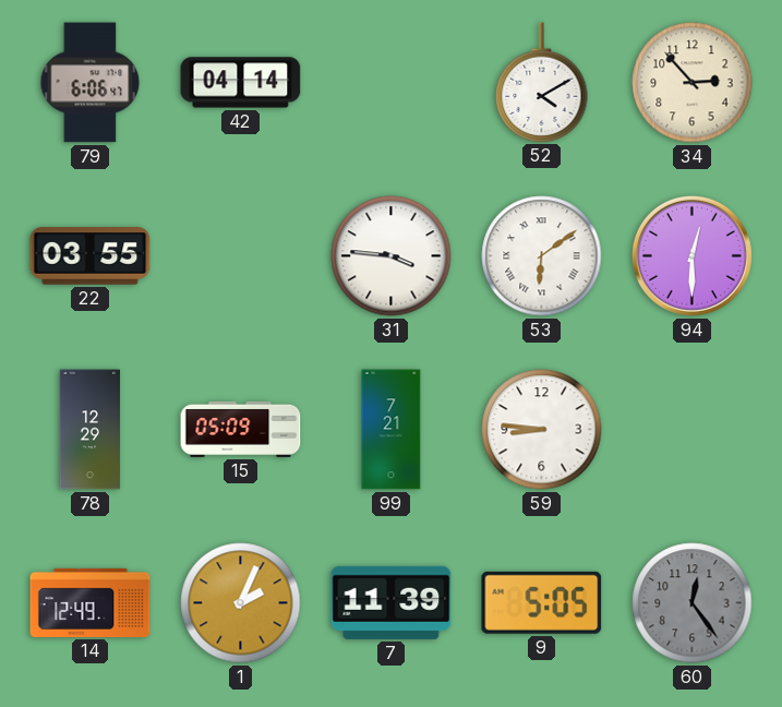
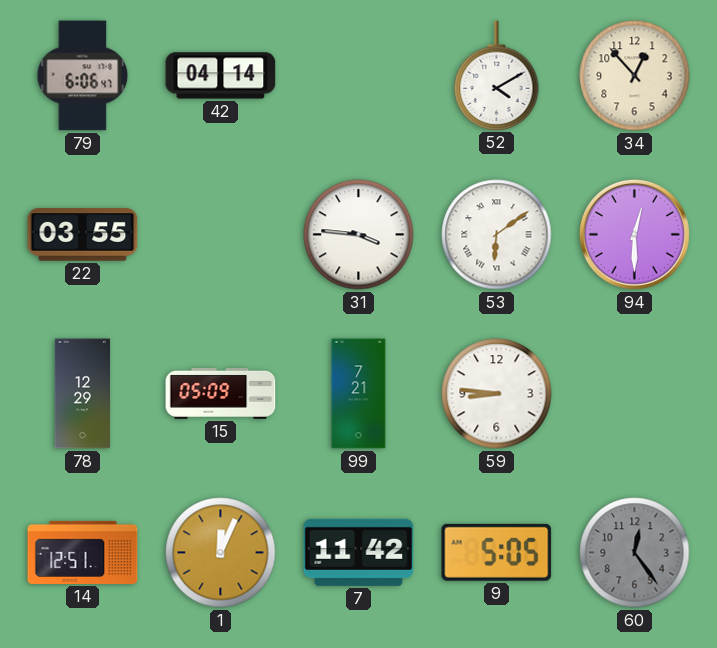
34: 2:53 -> 12:53 (635, 76)
14: 12:49 -> 12:51 (83, 552)
1: 2:04 -> 12:04 (221, 553)
7: 11:39 -> 11:42 (359, 552)
